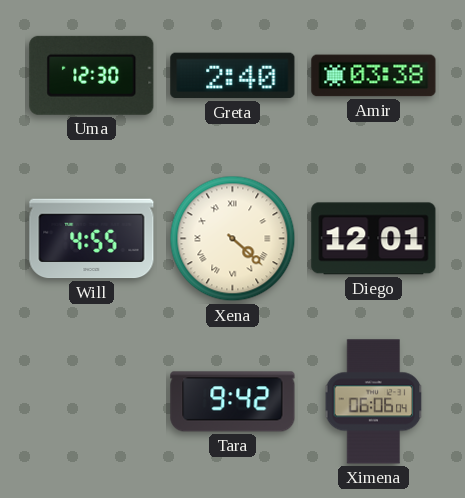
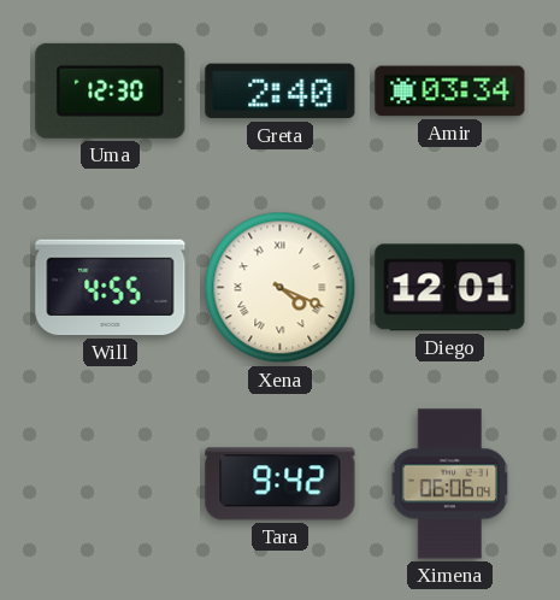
Amir: 03:38 -> 03:34 (450, 92)
Xena: 4:22 -> 4:19 (281, 288)
